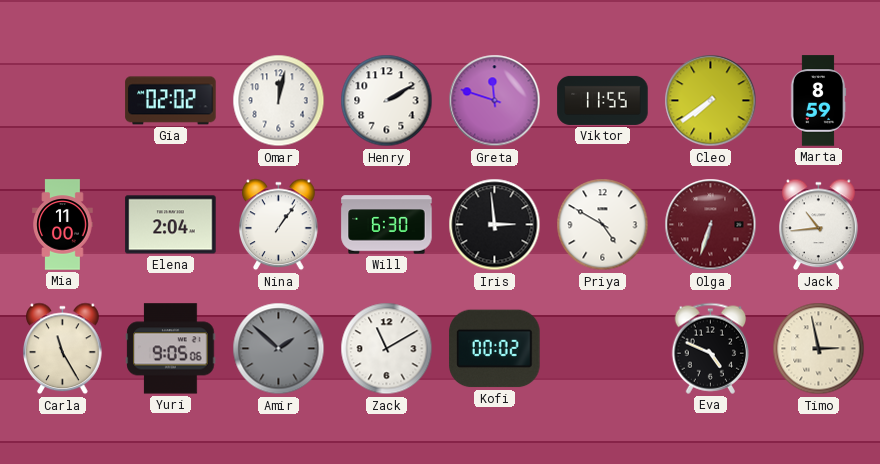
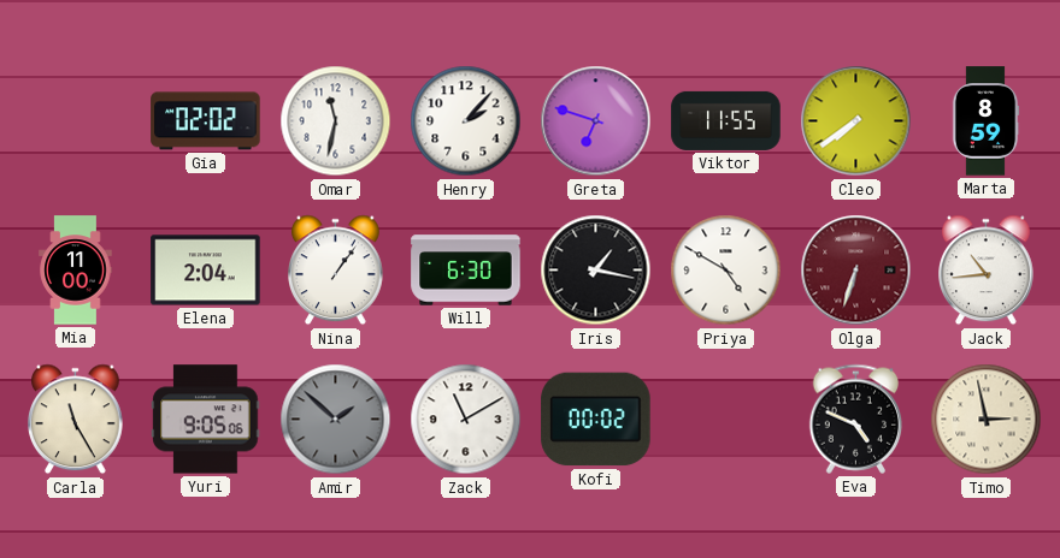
Omar: 12:02 -> 11:32 (336, 121)
Henry: 2:10 -> 2:07 (466, 121)
Greta: 11:48 -> 6:48 (596, 121)
Iris: 2:59 -> 1:17 (596, 271)
